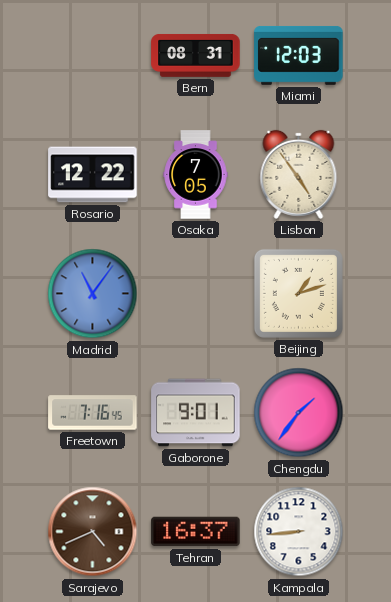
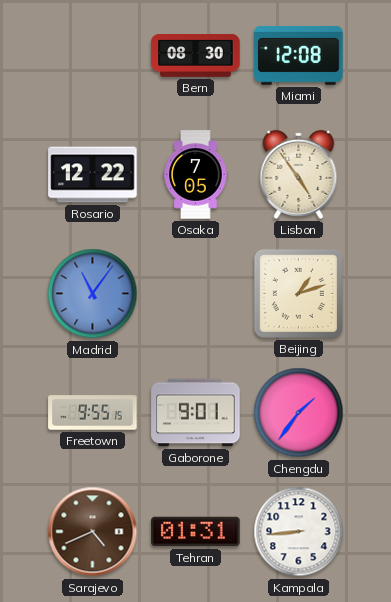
Bern: 08:31 -> 08:30 (196, 55)
Miami: 12:03 -> 12:08 (299, 55)
Freetown: 7:16 -> 9:55 (93, 413)
Tehran: 16:37 -> 01:31 (196, 532)
